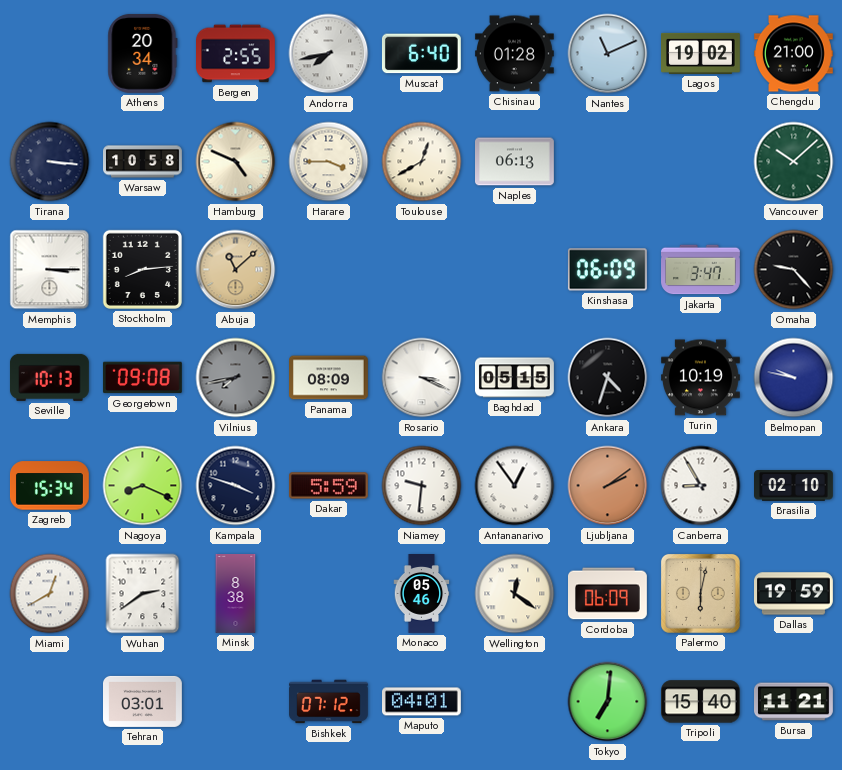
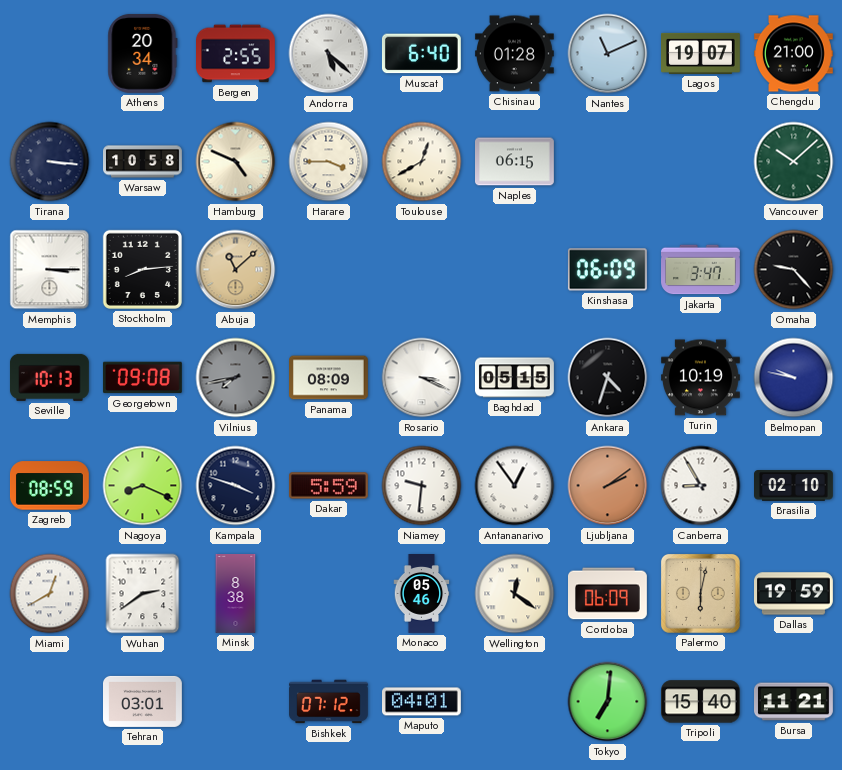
Andorra: 7:43 -> 5:22 (329, 54)
Lagos: 19:02 -> 19:07 (701, 53)
Naples: 06:13 -> 06:15 (515, 162)
Zagreb: 15:34 -> 08:59 (49, 486)
